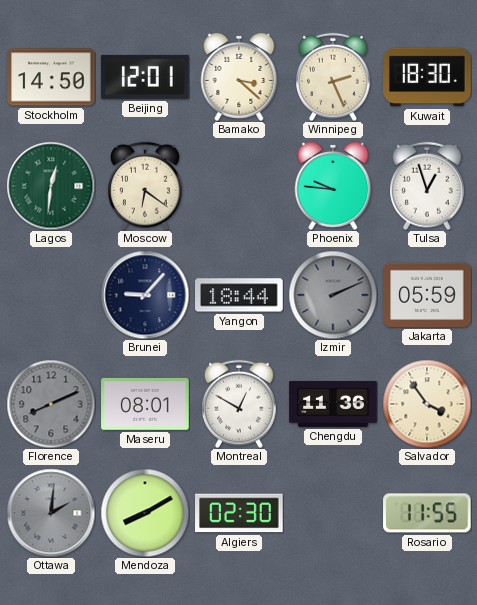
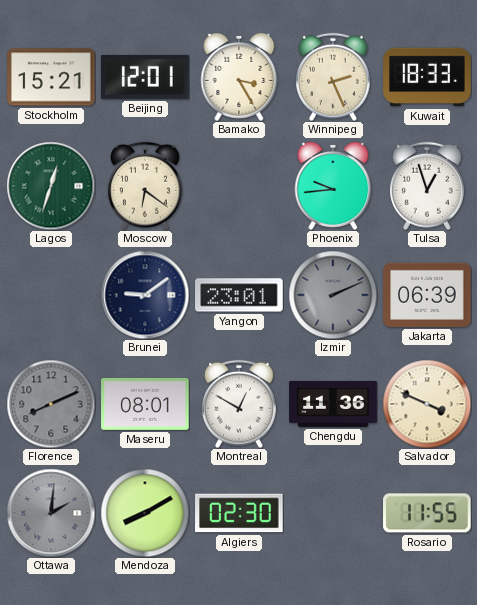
Stockholm: 14:50 -> 15:21 (51, 77)
Bamako: 3:22 -> 3:25 (239, 77)
Kuwait: 18:30 -> 18:33 (427, 77)
Lagos: 12:31 -> 12:33 (51, 186)
Phoenix: 9:46 -> 9:44 (333, 186)
Brunei: 9:07 -> 9:09 (145, 295)
Yangon: 18:44 -> 23:01 (239, 295)
Jakarta: 05:59 -> 06:39 (427, 295)
Salvador: 3:54 -> 3:49 (427, 404)
